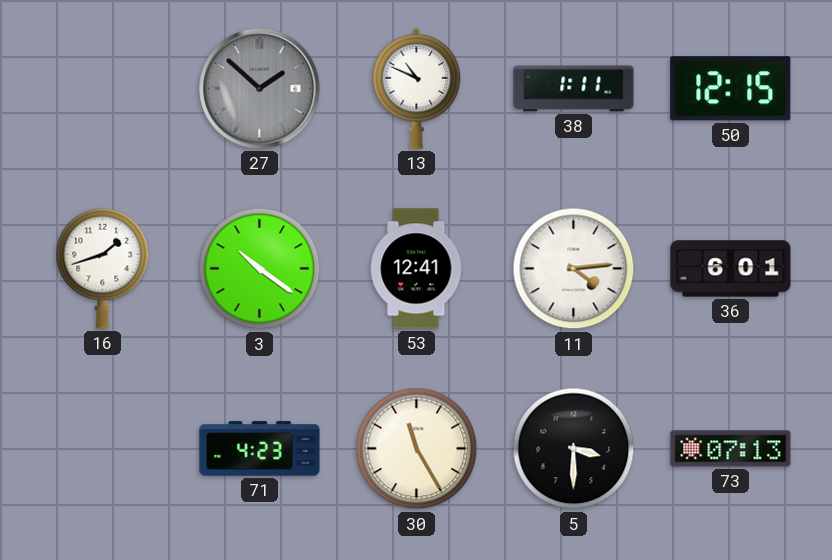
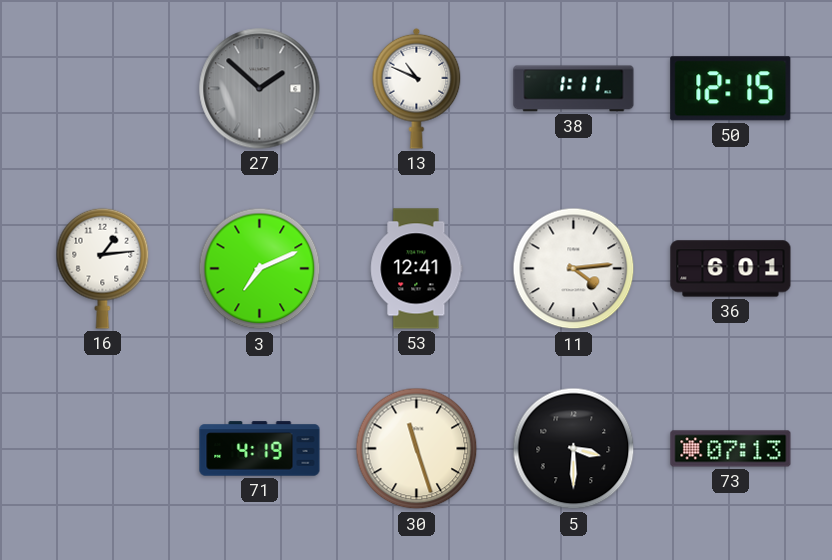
16: 1:42 -> 1:14 (103, 268)
3: 10:21 -> 7:11 (260, 269)
71: 4:23 -> 4:19 (260, 449)
30: 11:25 -> 11:27 (417, 449)
